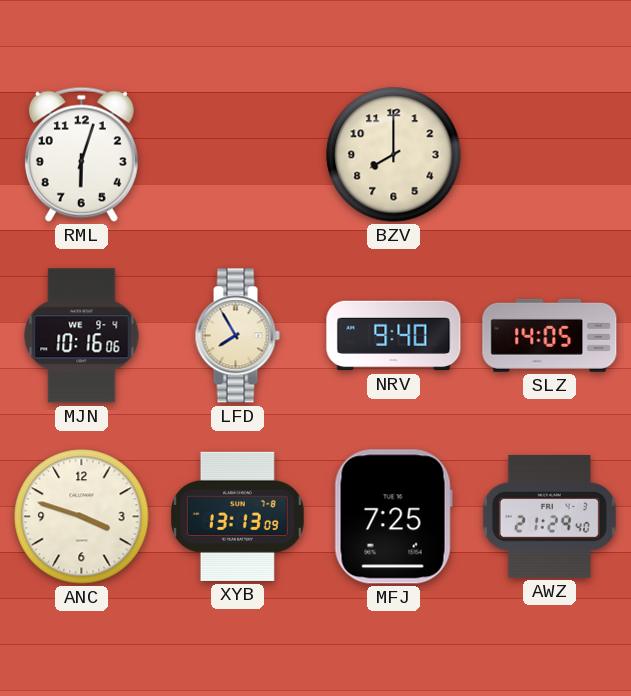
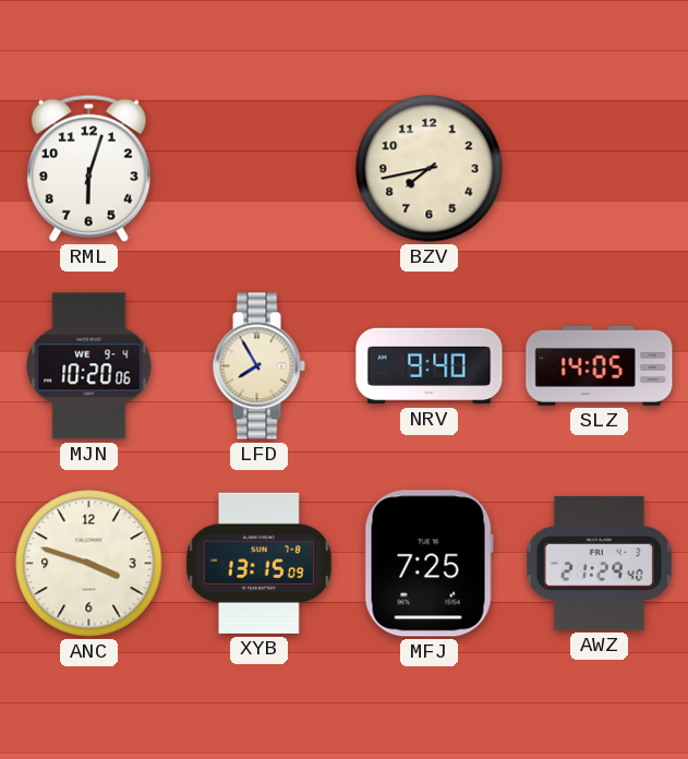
BZV: 8:00 -> 7:43 (430, 169)
MJN: 10:16 -> 10:20 (89, 366)
XYB: 13:13 -> 13:15 (258, 563)
